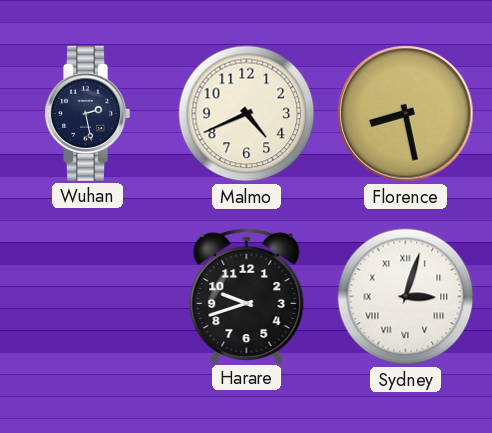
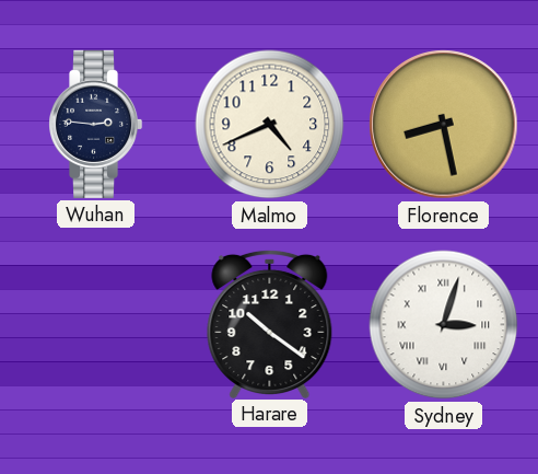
Wuhan: 2:28 -> 2:46 (96, 124)
Harare: 9:42 -> 10:21 (270, 323)
